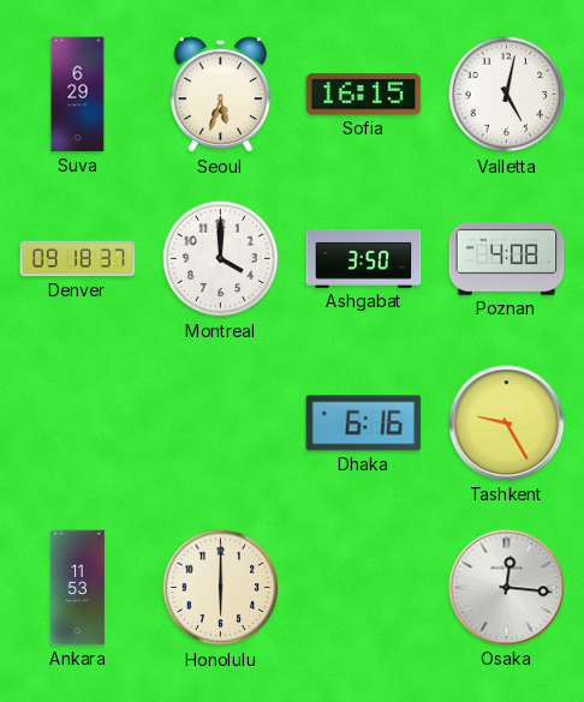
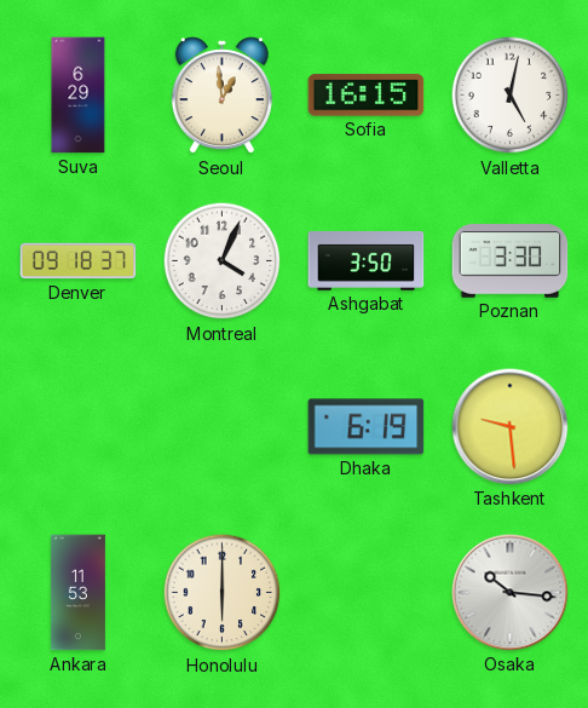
Seoul: 5:33 -> 12:59 (221, 96)
Montreal: 4:00 -> 4:04 (223, 261)
Poznan: 4:08 -> 3:30 (511, 261)
Dhaka: 6:16 -> 6:19 (367, 427)
Tashkent: 9:25 -> 9:29 (511, 427)
Osaka: 12:16 -> 10:16 (511, 593)
